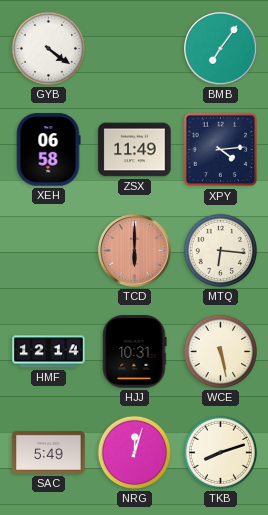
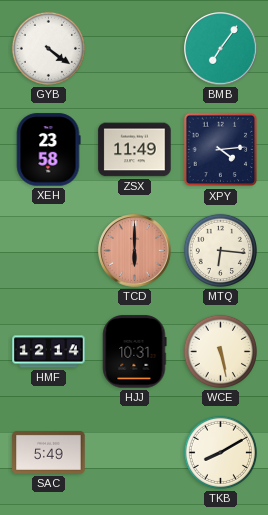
XEH: 06:58 -> 23:58 (48, 150)
NRG: 12:03 -> none (134, 452)
TKB: 8:12 -> 8:10 (220, 452)
